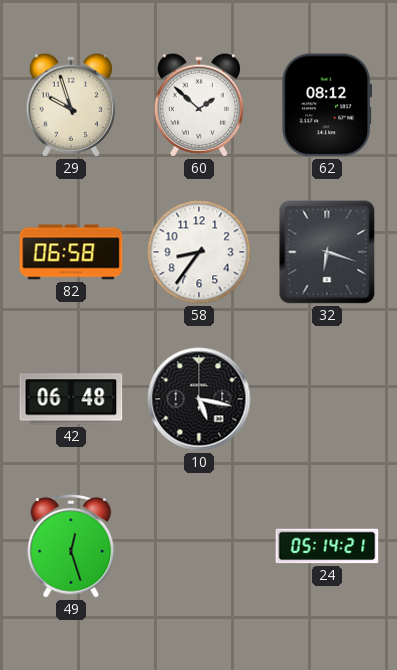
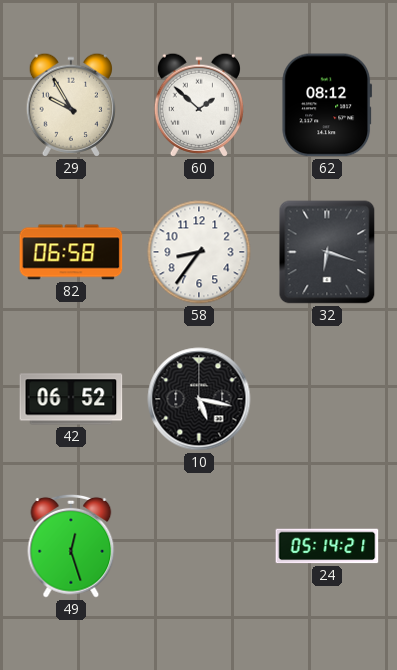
29: 9:57 -> 9:55 (71, 105)
42: 06:48 -> 06:52 (71, 399)
